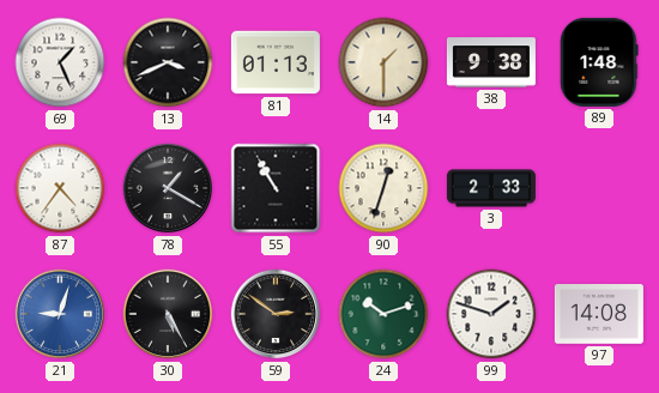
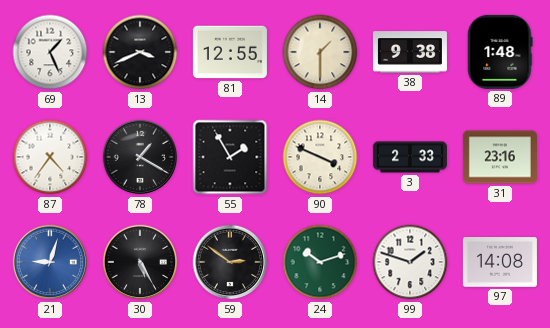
81: 01:13 -> 12:55 (230, 52)
55: 10:55 -> 1:55 (230, 157)
90: 12:33 -> 3:49 (320, 157)
31: none -> 23:16 (500, 157)
